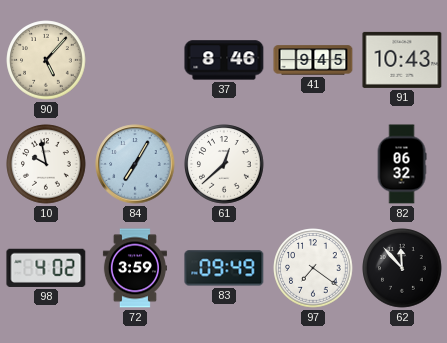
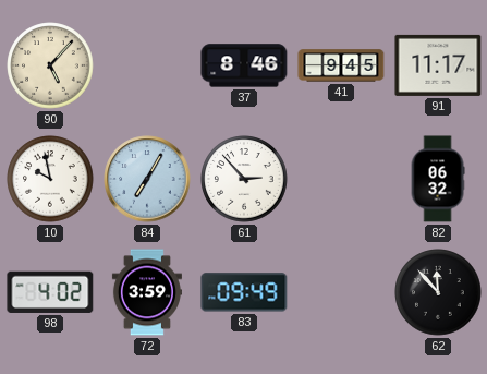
91: 10:43 -> 11:17 (438, 65)
61: 12:38 -> 2:53 (244, 179)
97: 7:21 -> none (313, 268)
